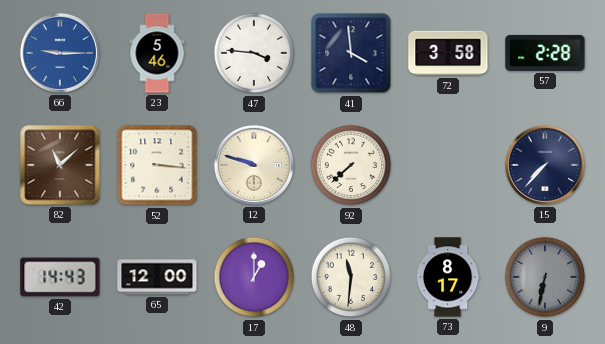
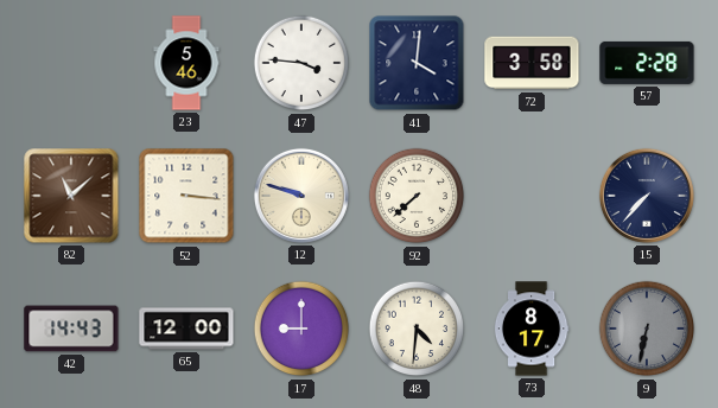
66: 9:15 -> none (60, 53)
41: 3:59 -> 4:01 (417, 63)
17: 1:00 -> 9:00 (301, 329)
48: 11:31 -> 4:31 (417, 329)
